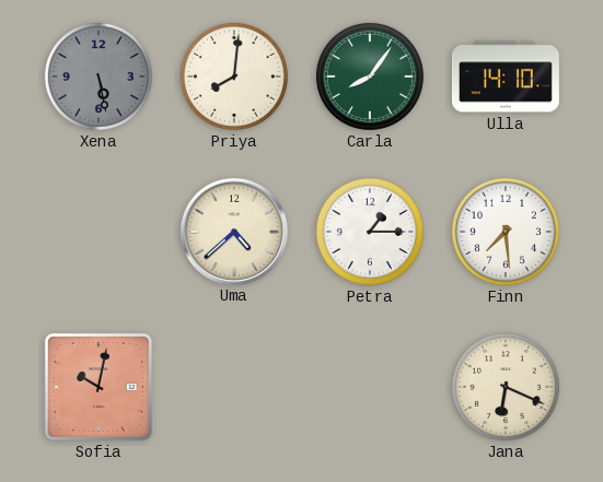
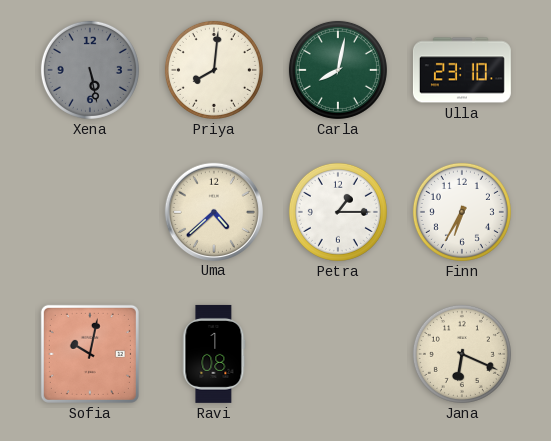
Carla: 8:06 -> 8:02 (338, 70)
Ulla: 14:10 -> 23:10 (462, 70)
Finn: 7:29 -> 6:35 (462, 212)
Ravi: none -> 1:08 (214, 354)
